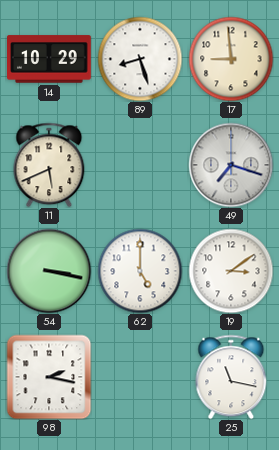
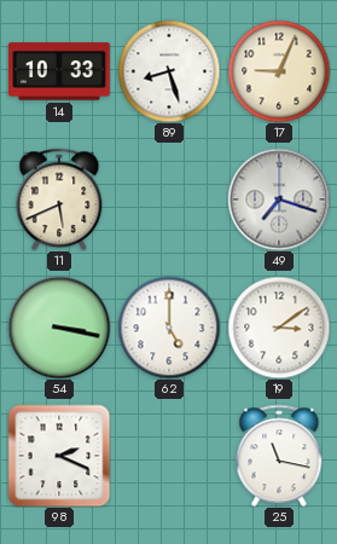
14: 10:29 -> 10:33 (60, 71)
17: 8:59 -> 9:04 (279, 71)
98: 2:17 -> 2:19 (59, 456)
